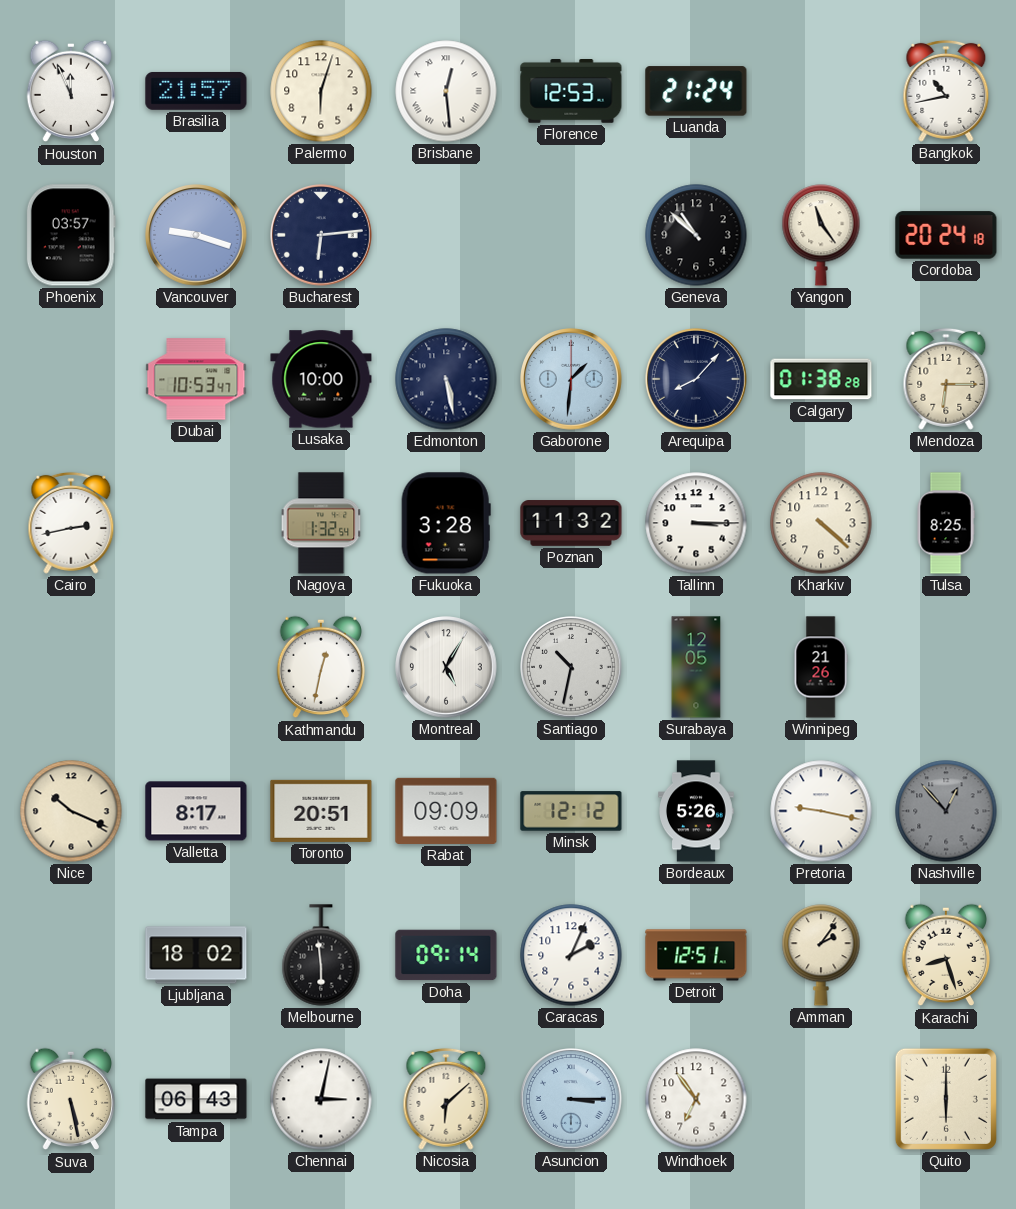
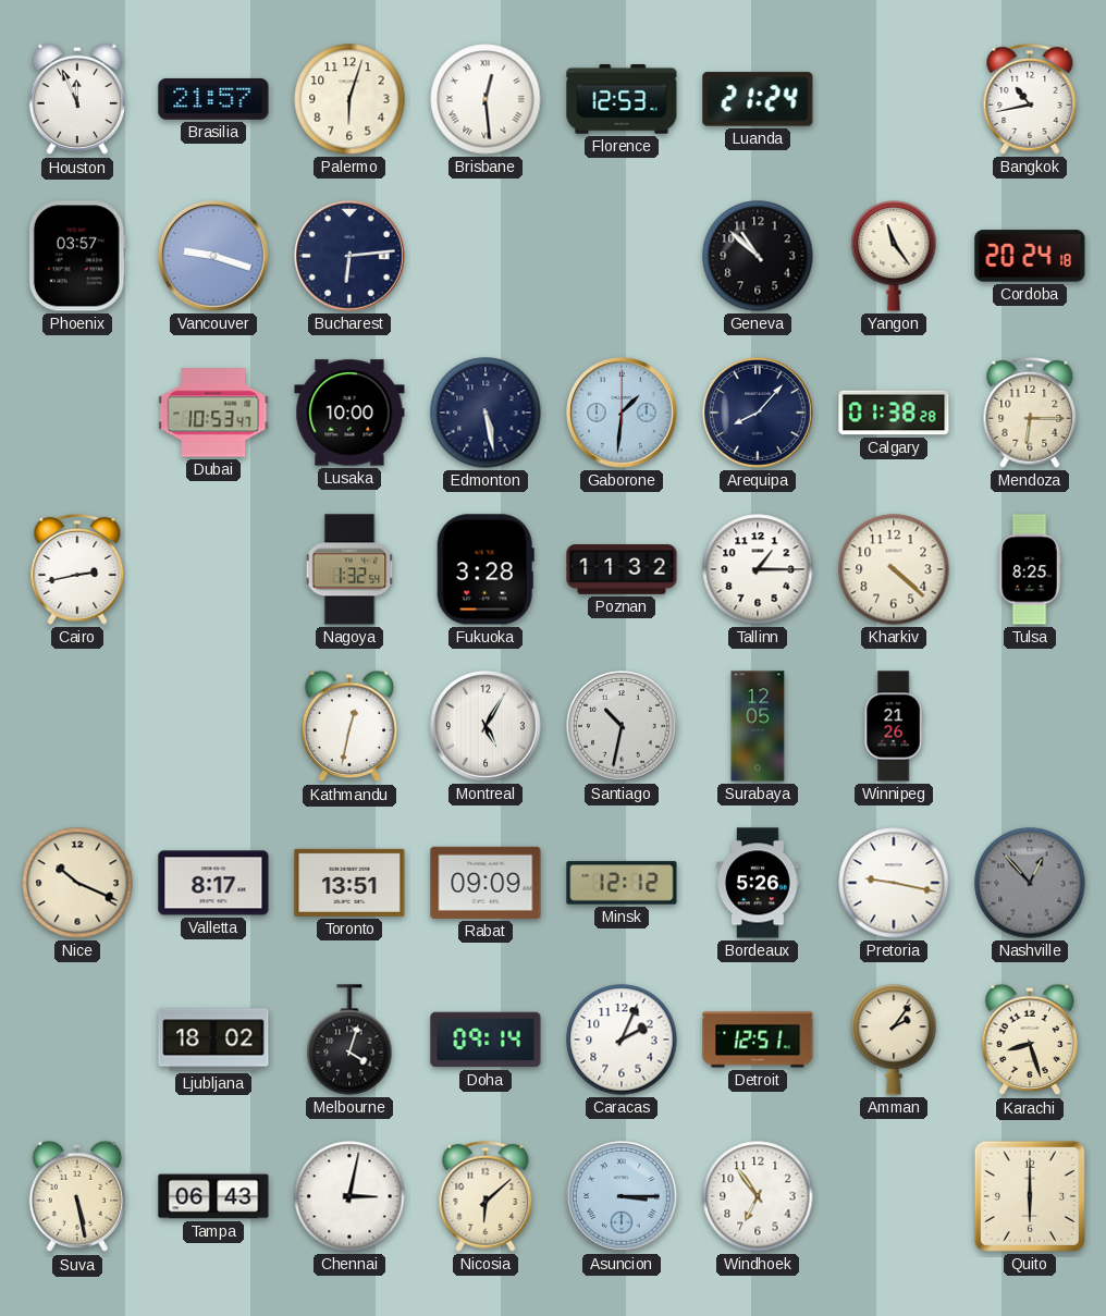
Tallinn: 3:15 -> 1:15 (758, 569)
Toronto: 20:51 -> 13:51 (349, 883)
Melbourne: 5:59 -> 4:03 (349, 1040)
